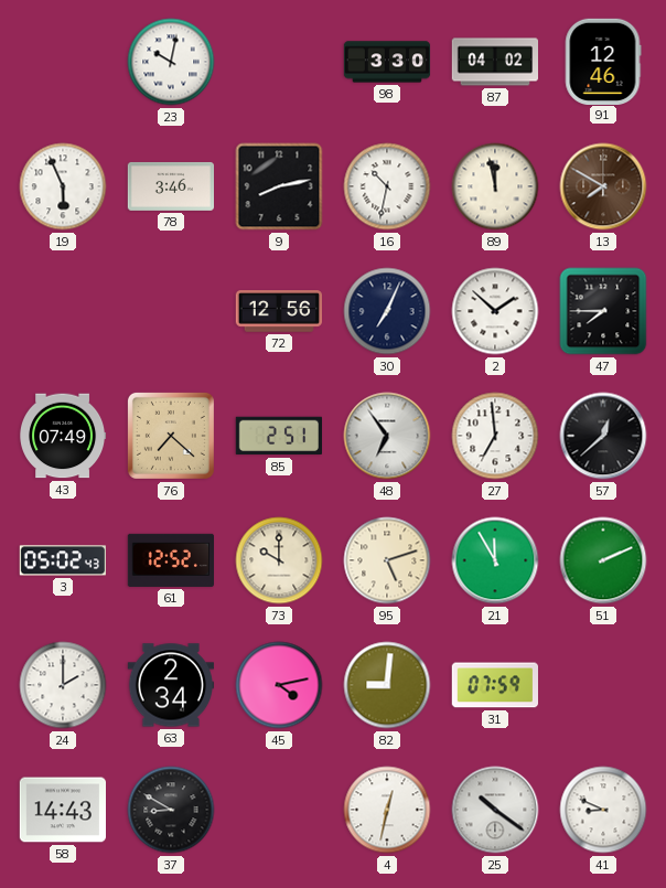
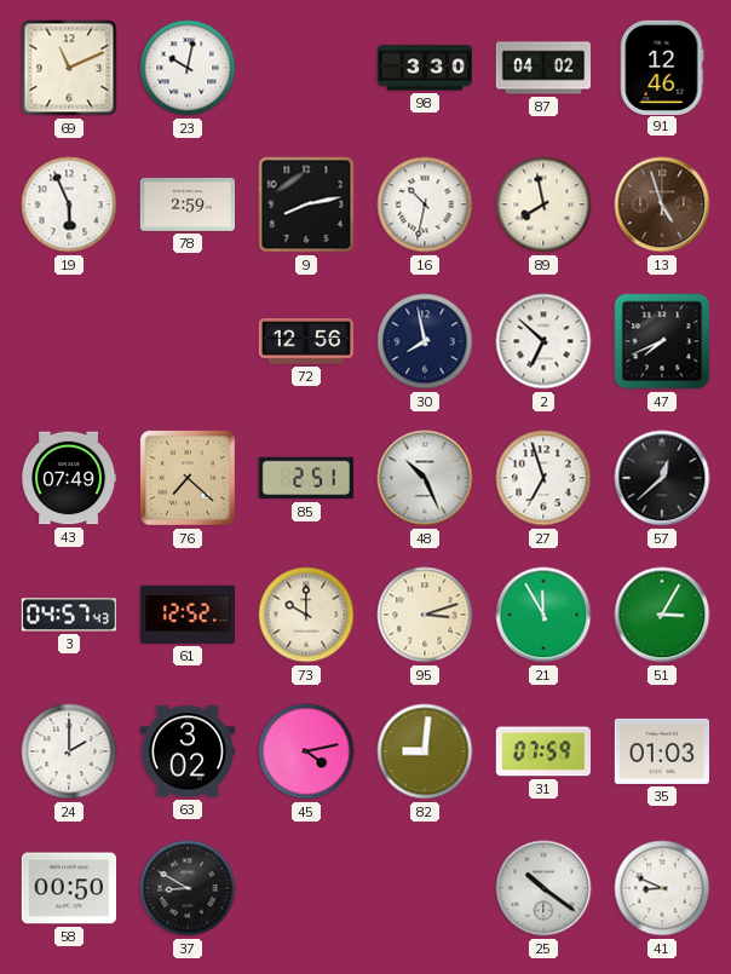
69: none -> 11:11 (69, 68)
78: 3:46 -> 2:59 (186, 204)
89: 11:58 -> 7:58 (543, 204)
13: 7:50 -> 4:57 (662, 204)
30: 7:04 -> 7:58 (425, 341)
2: 1:52 -> 6:52 (543, 341)
47: 7:45 -> 7:41 (662, 341)
48: 6:54 -> 10:26 (425, 478)
27: 6:59 -> 6:57 (543, 478)
3: 05:02 -> 04:57 (68, 615)
95: 5:12 -> 3:12 (425, 615)
51: 2:11 -> 3:05 (662, 615)
63: 2:34 -> 3:02 (188, 751)
35: none -> 01:03 (661, 751)
58: 14:43 -> 00:50 (68, 888)
4: 12:32 -> none (387, 810)
